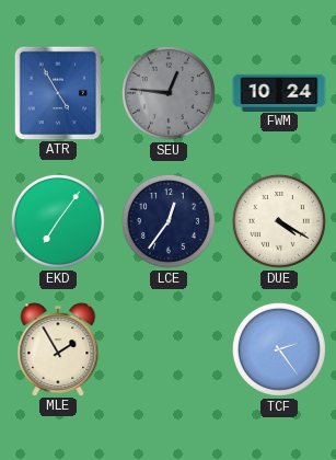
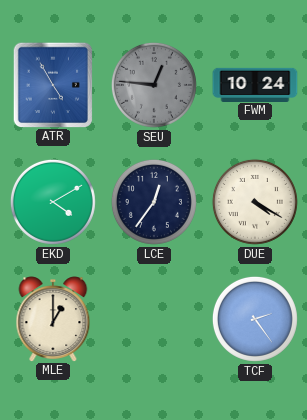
EKD: 7:06 -> 4:10 (53, 202)
MLE: 1:55 -> 1:00 (53, 319)
